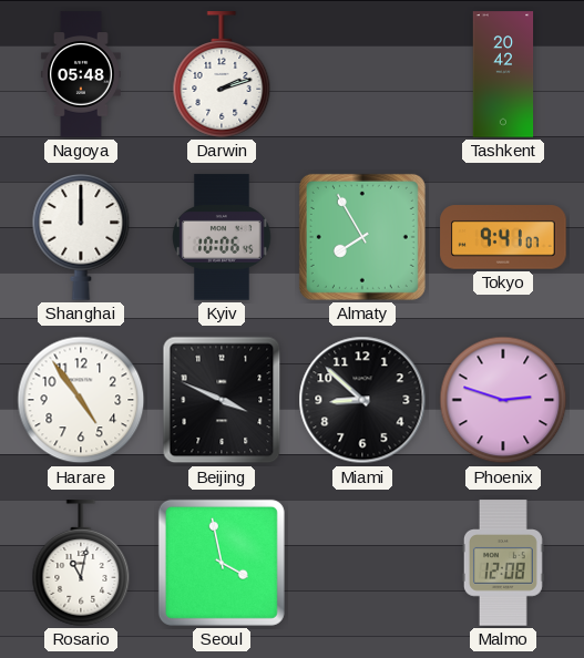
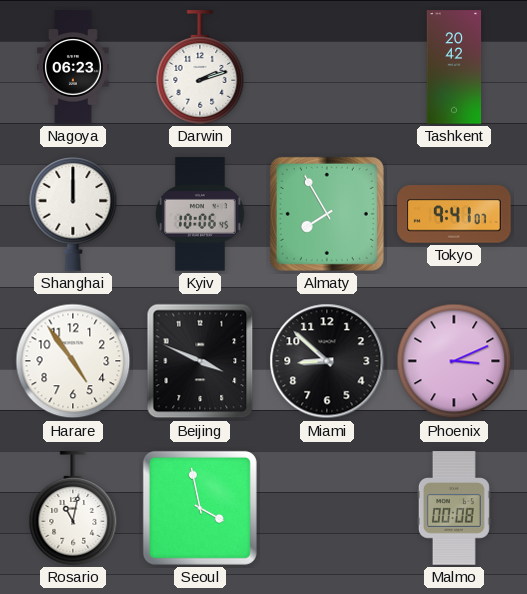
Nagoya: 05:48 -> 06:23 (73, 67)
Phoenix: 2:48 -> 3:11 (454, 361)
Malmo: 12:08 -> 00:08 (454, 508)
